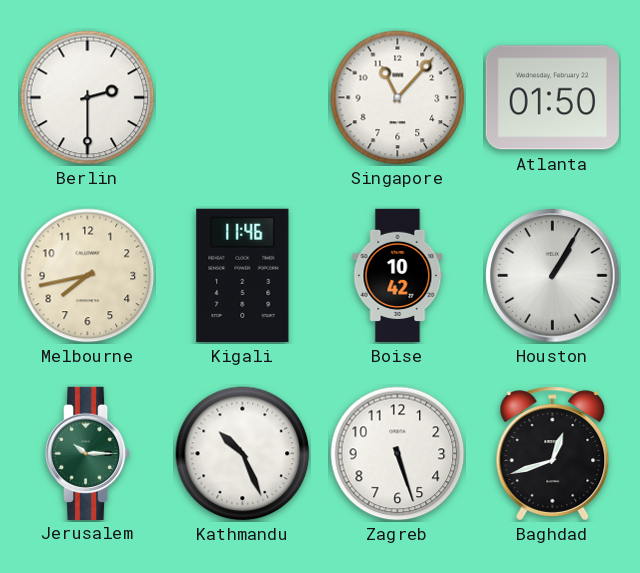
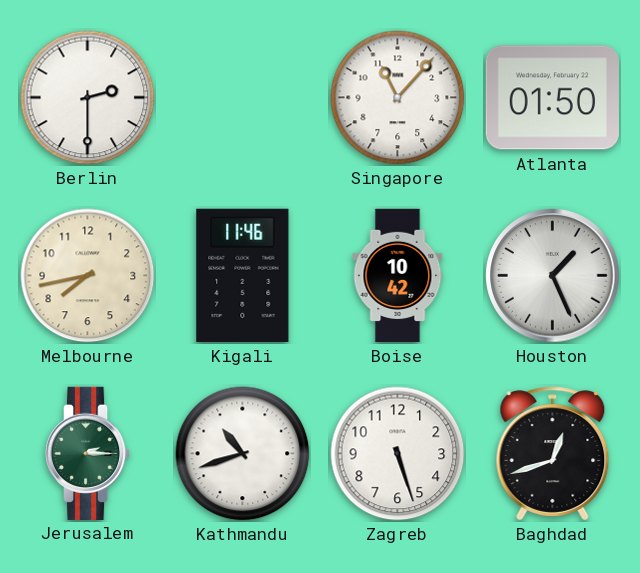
Houston: 1:05 -> 1:26 (553, 276)
Jerusalem: 10:15 -> 2:15 (88, 453)
Kathmandu: 10:26 -> 10:42 (243, 454)
